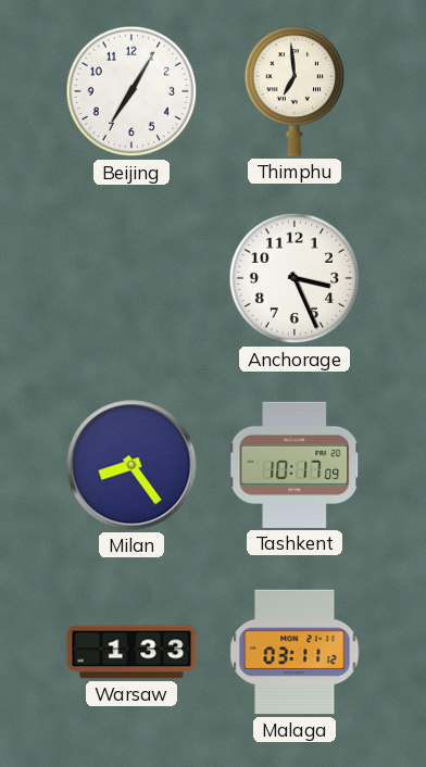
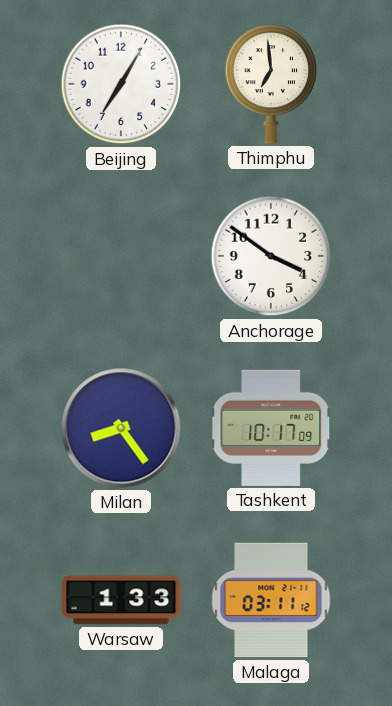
Anchorage: 3:26 -> 3:51 (271, 256)
